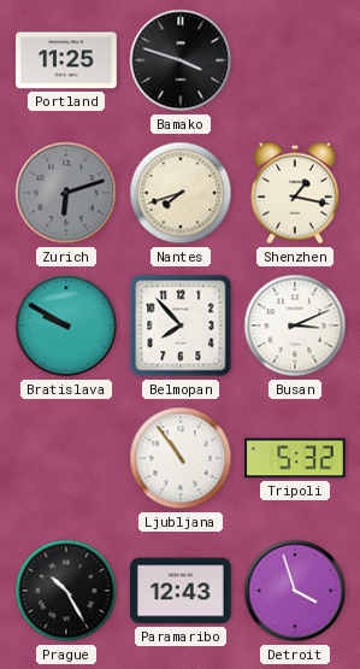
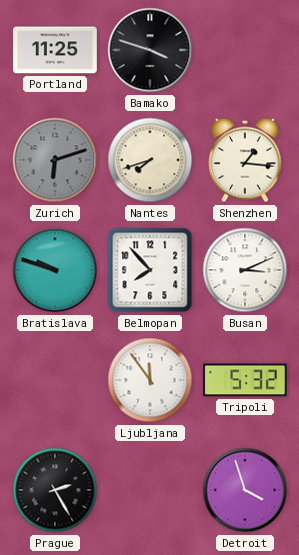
Shenzhen: 1:17 -> 1:16 (246, 160)
Bratislava: 9:50 -> 9:48 (55, 270)
Ljubljana: 10:54 -> 11:54 (150, 380)
Prague: 10:25 -> 2:25 (55, 490)
Paramaribo: 12:43 -> none (182, 591)
